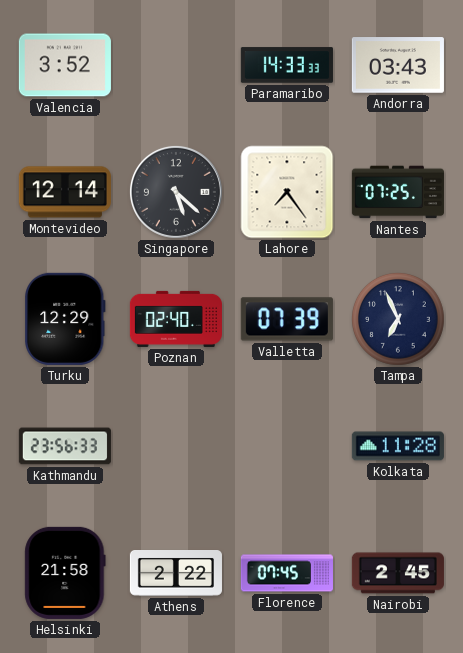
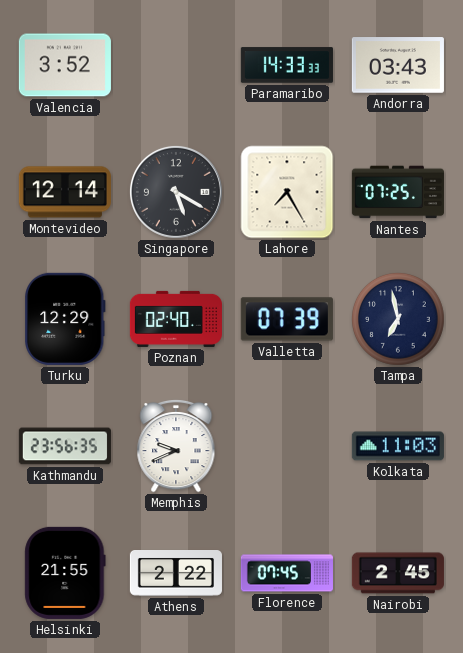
Singapore: 5:22 -> 5:20 (176, 192)
Lahore: 7:24 -> 7:25 (287, 192)
Tampa: 6:56 -> 6:58 (398, 319)
Kathmandu: 23:56:33 -> 23:56:35 (65, 446)
Memphis: none -> 9:41 (176, 446)
Kolkata: 11:28 -> 11:03 (398, 446)
Helsinki: 21:58 -> 21:55 (65, 573)
